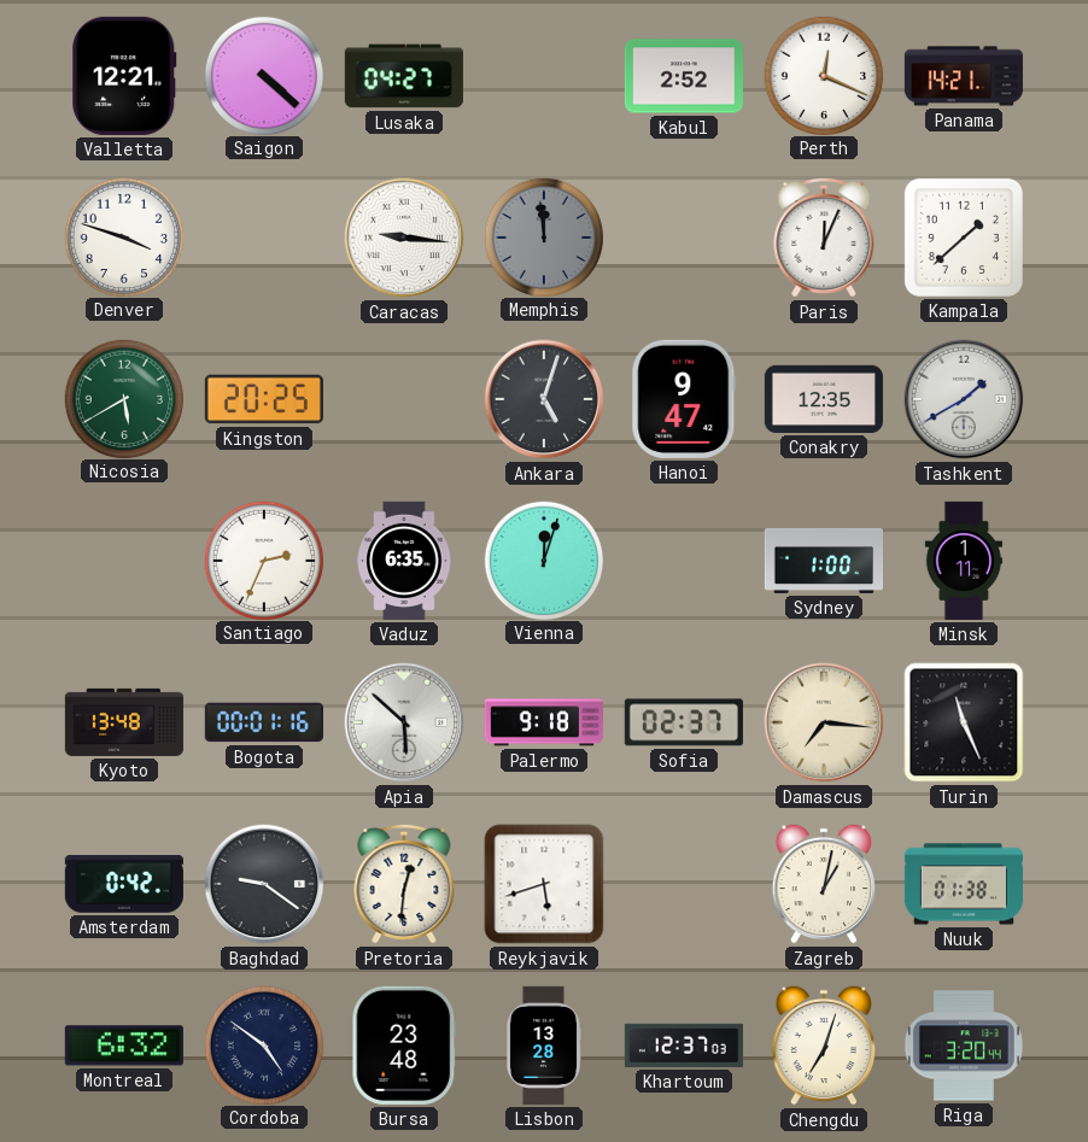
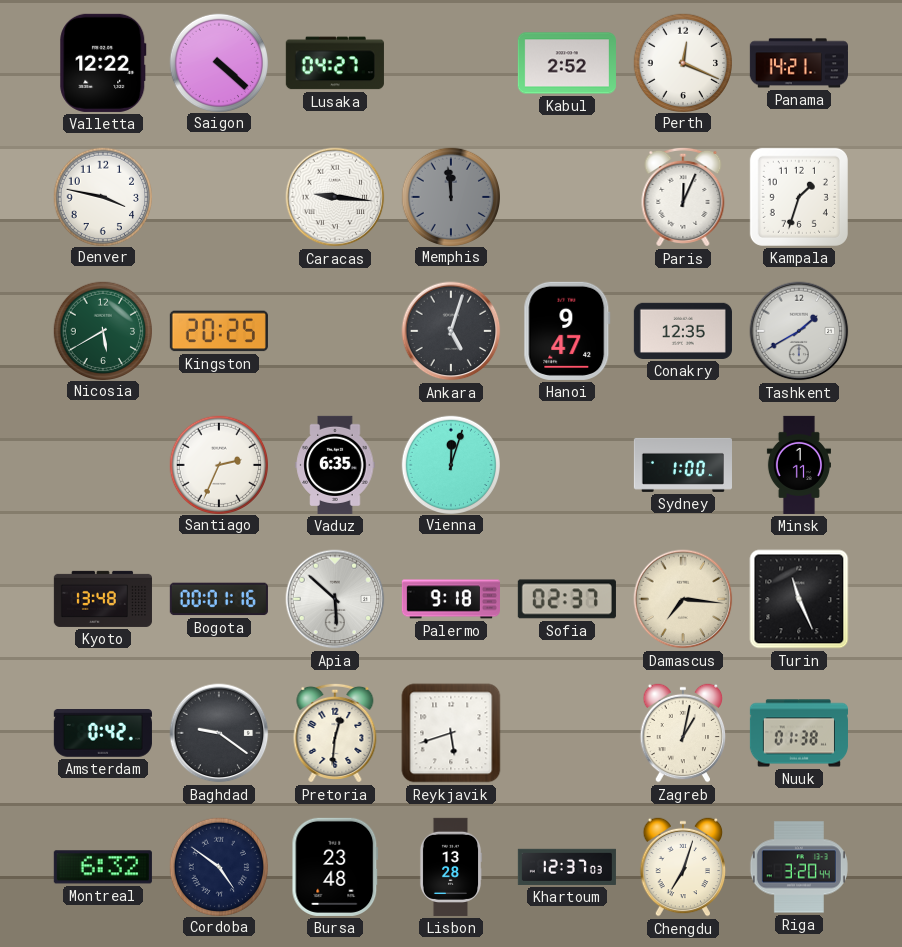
Valletta: 12:21 -> 12:22 (103, 63)
Denver: 3:48 -> 3:47 (102, 196)
Kampala: 1:38 -> 1:33 (799, 197)
